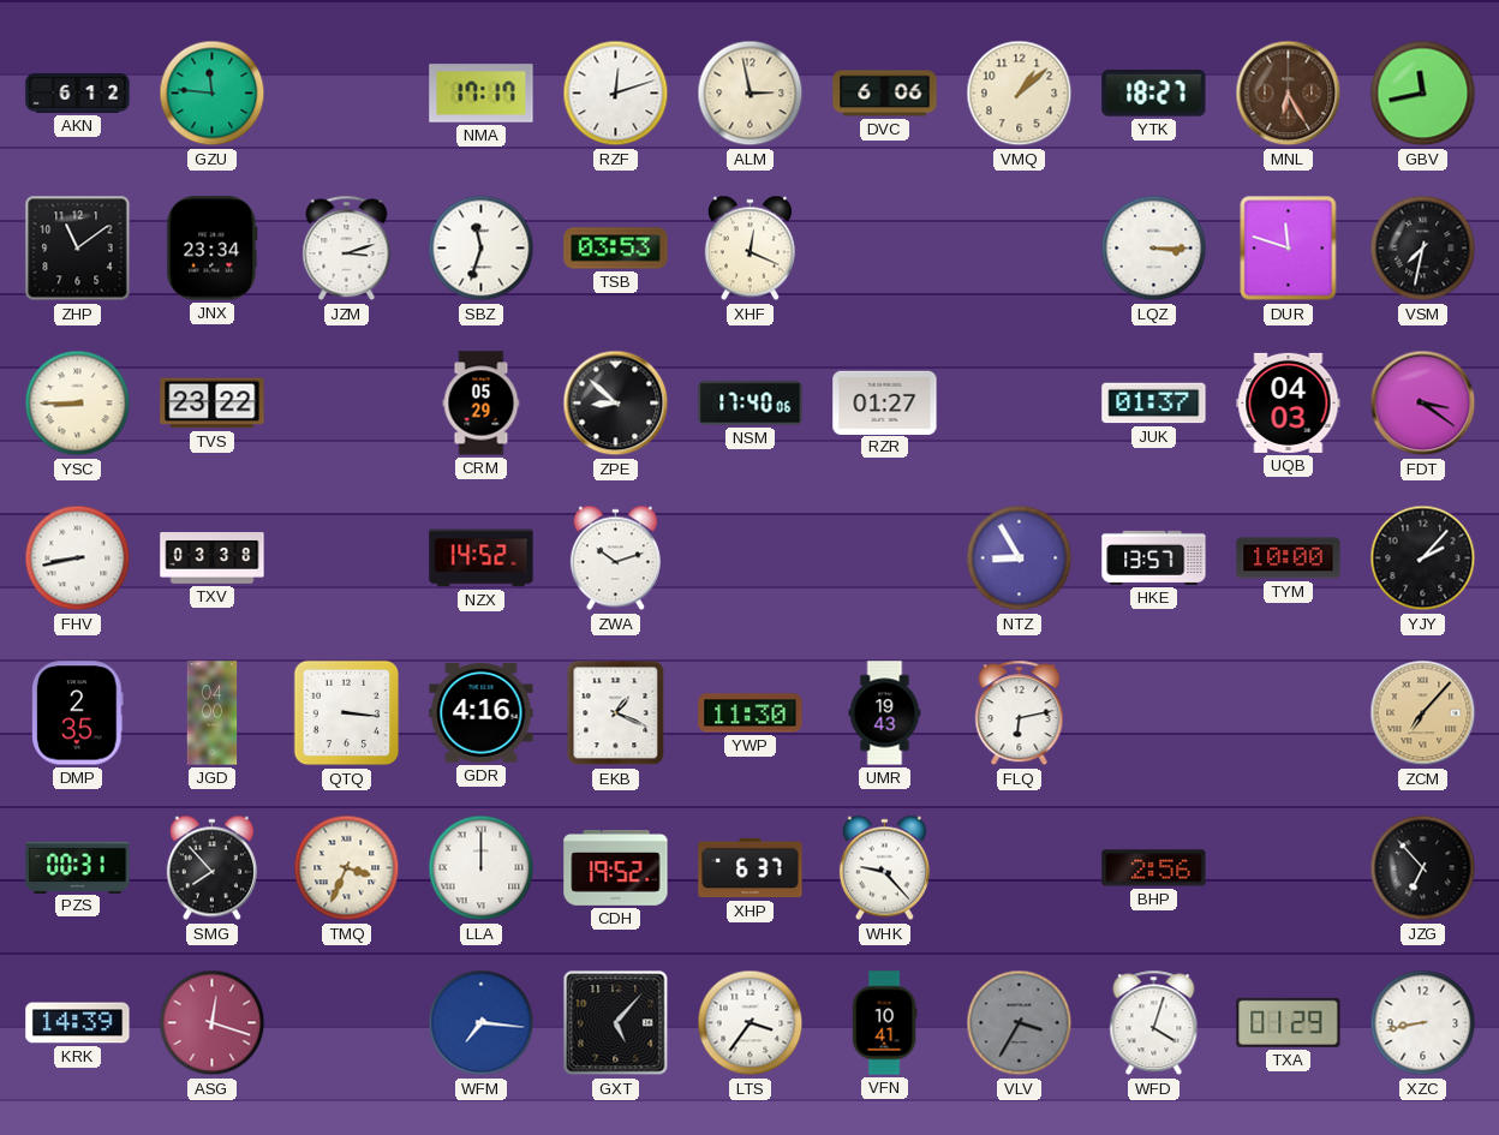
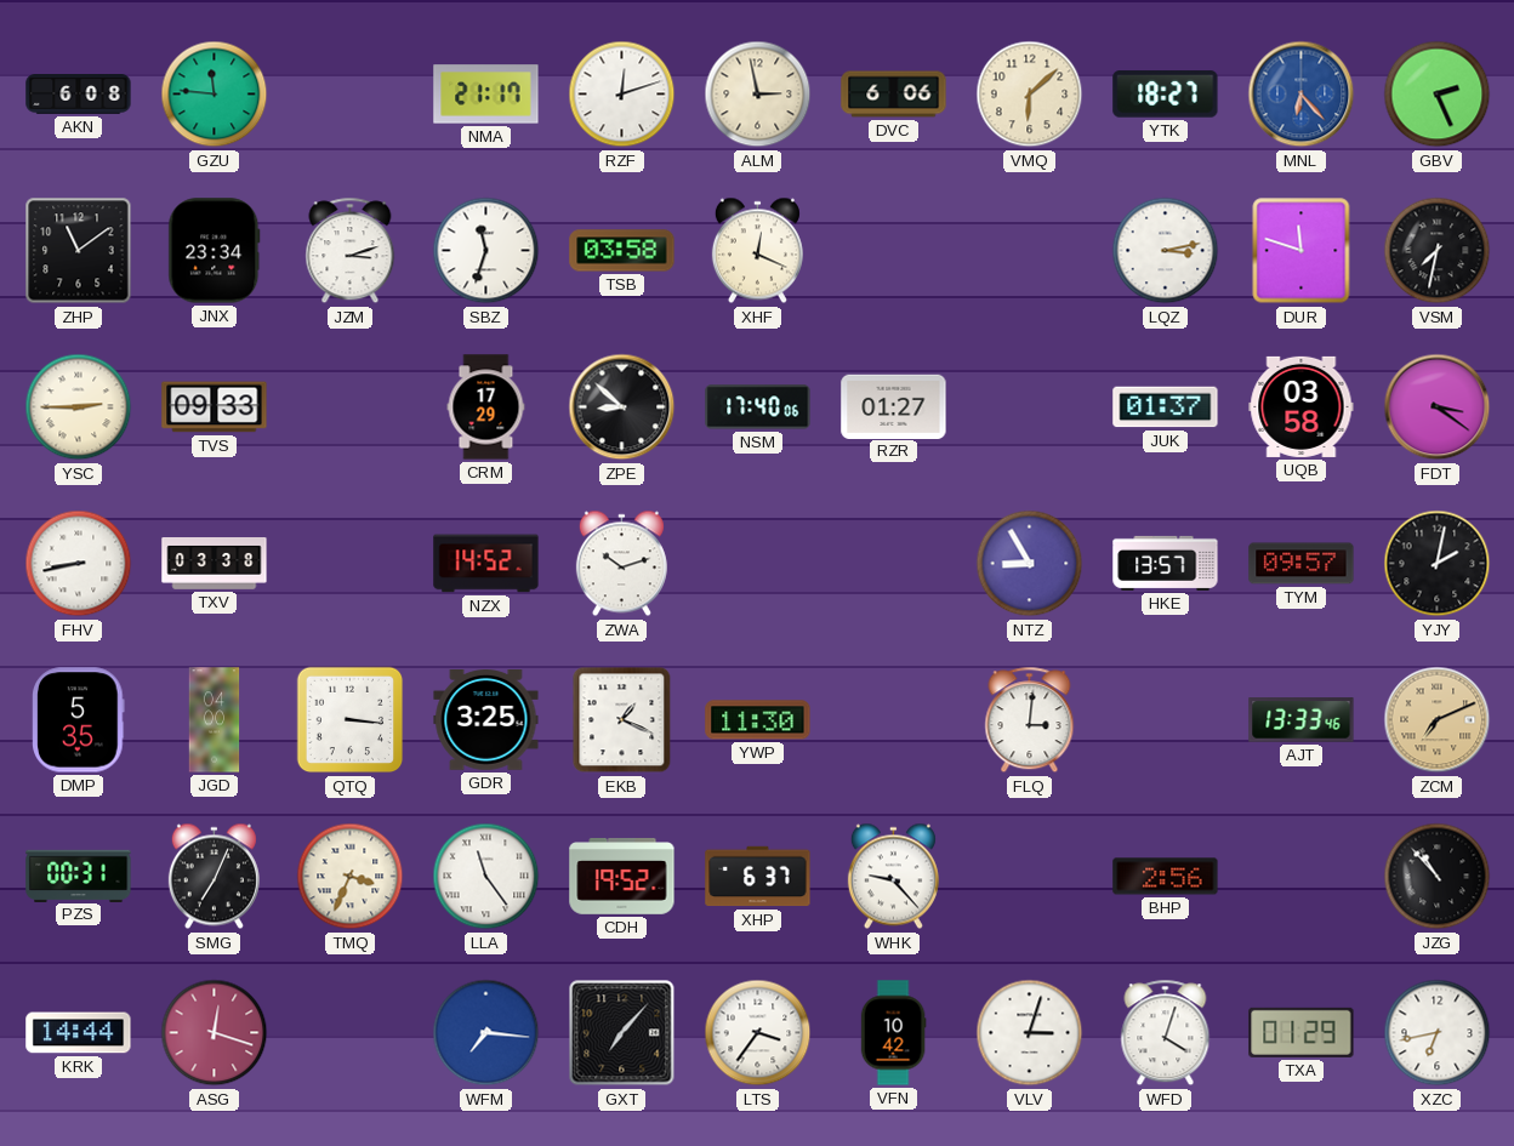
AKN: 6:12 -> 6:08 (79, 95)
NMA: 17:17 -> 21:17 (486, 95)
VMQ: 1:08 -> 6:08 (1030, 95)
MNL: 6:25 -> 6:23 (1302, 95)
MNL dial: brown -> blue (1302, 95)
GBV: 11:43 -> 2:26 (1438, 95)
TSB: 03:53 -> 03:58 (622, 251)
LQZ: 3:15 -> 3:13 (1166, 251)
YSC: 8:45 -> 2:45 (79, 407)
TVS: 23:22 -> 09:33 (215, 407)
CRM: 05:29 -> 17:29 (486, 407)
UQB: 04:03 -> 03:58 (1302, 406)
TYM: 10:00 -> 09:57 (1302, 564)
YJY: 2:07 -> 2:02 (1438, 564)
DMP: 2:35 -> 5:35 (79, 720)
GDR: 4:16 -> 3:25 (486, 720)
UMR: 19:43 -> none (885, 713)
FLQ: 6:13 -> 3:01 (1030, 720)
AJT: none -> 13:33 (1302, 720)
ZCM: 7:07 -> 7:11 (1438, 720)
SMG: 7:53 -> 7:04 (214, 877)
LLA: 12:00 -> 11:24 (486, 877)
JZG: 6:53 -> 10:53 (1438, 877)
KRK: 14:39 -> 14:44 (79, 1033)
GXT: 5:07 -> 7:07 (622, 1033)
VFN: 10:41 -> 10:42 (893, 1033)
VLV: 3:35 -> 3:03 (1030, 1033)
VLV dial: grey -> white (1030, 1033)
XZC: 8:43 -> 6:43 (1438, 1033)
